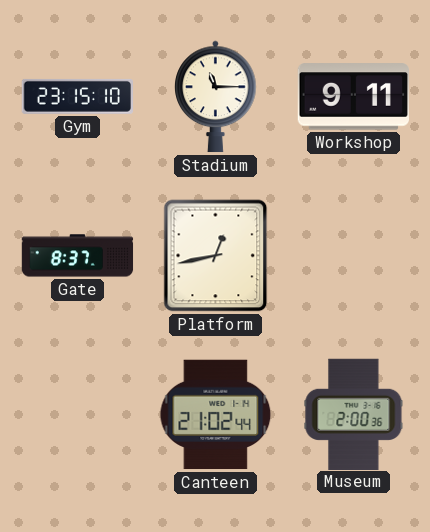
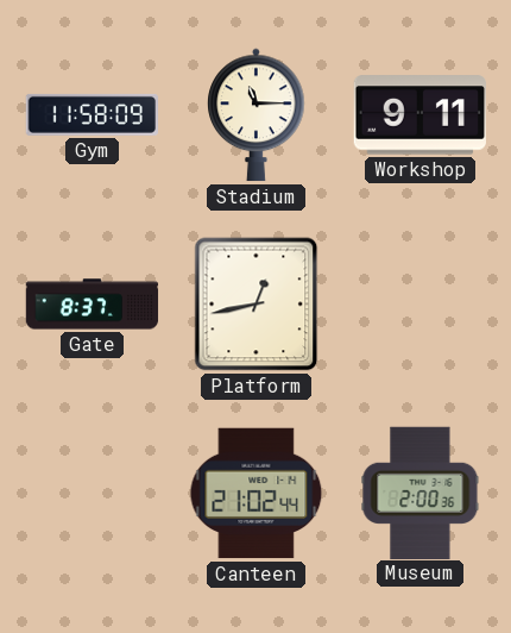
Gym: 23:15 -> 11:58 (92, 114)
